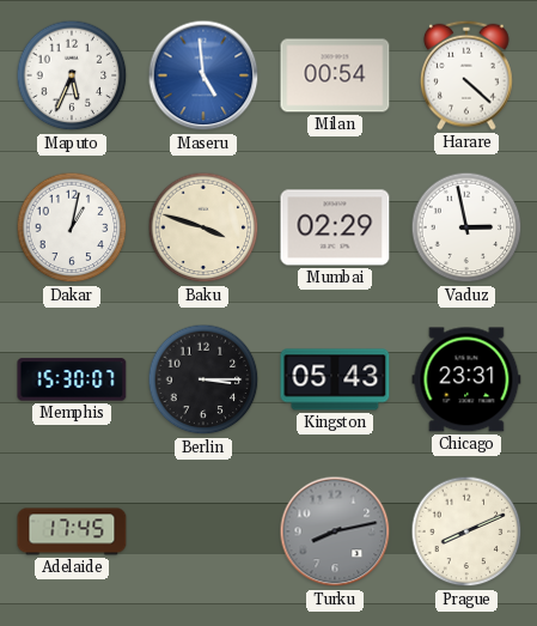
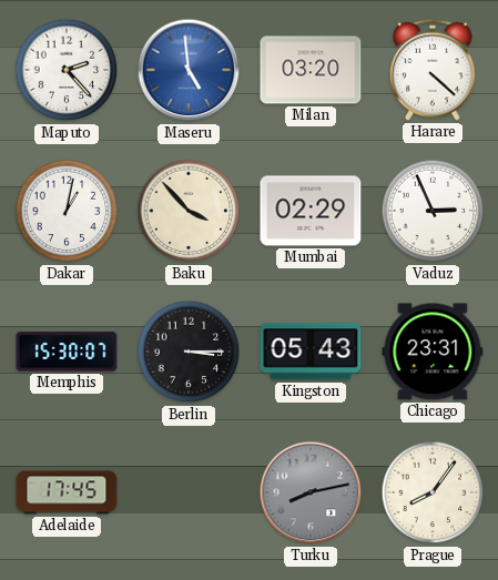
Maputo: 5:34 -> 2:23 (67, 70)
Milan: 00:54 -> 03:20 (311, 70)
Baku: 3:48 -> 3:53 (189, 211)
Vaduz: 2:58 -> 2:56 (433, 211)
Prague: 8:11 -> 8:06 (433, 492)
